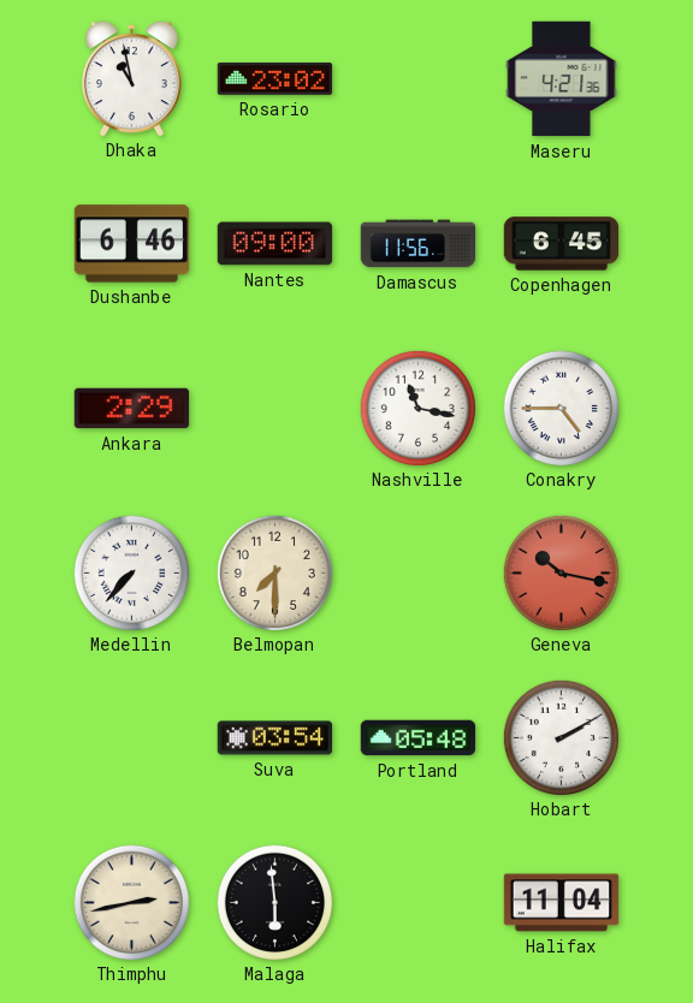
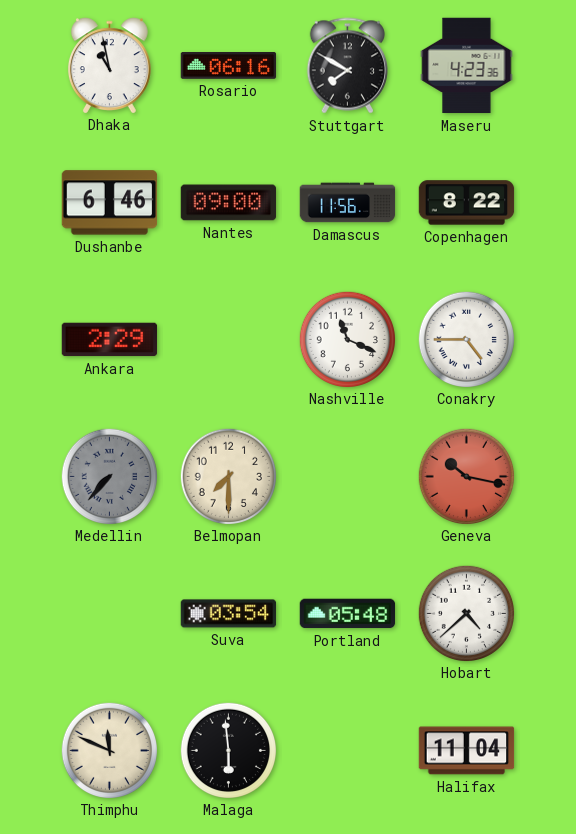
Rosario: 23:02 -> 06:16 (229, 66)
Stuttgart: none -> 7:50 (347, 66)
Maseru: 4:21 -> 4:23 (467, 66)
Copenhagen: 6:45 -> 8:22 (467, 203)
Nashville: 11:17 -> 11:19 (347, 339)
Medellin dial: white -> grey (109, 476)
Hobart: 2:10 -> 4:38 (466, 613)
Thimphu: 2:43 -> 11:49 (109, 750)
